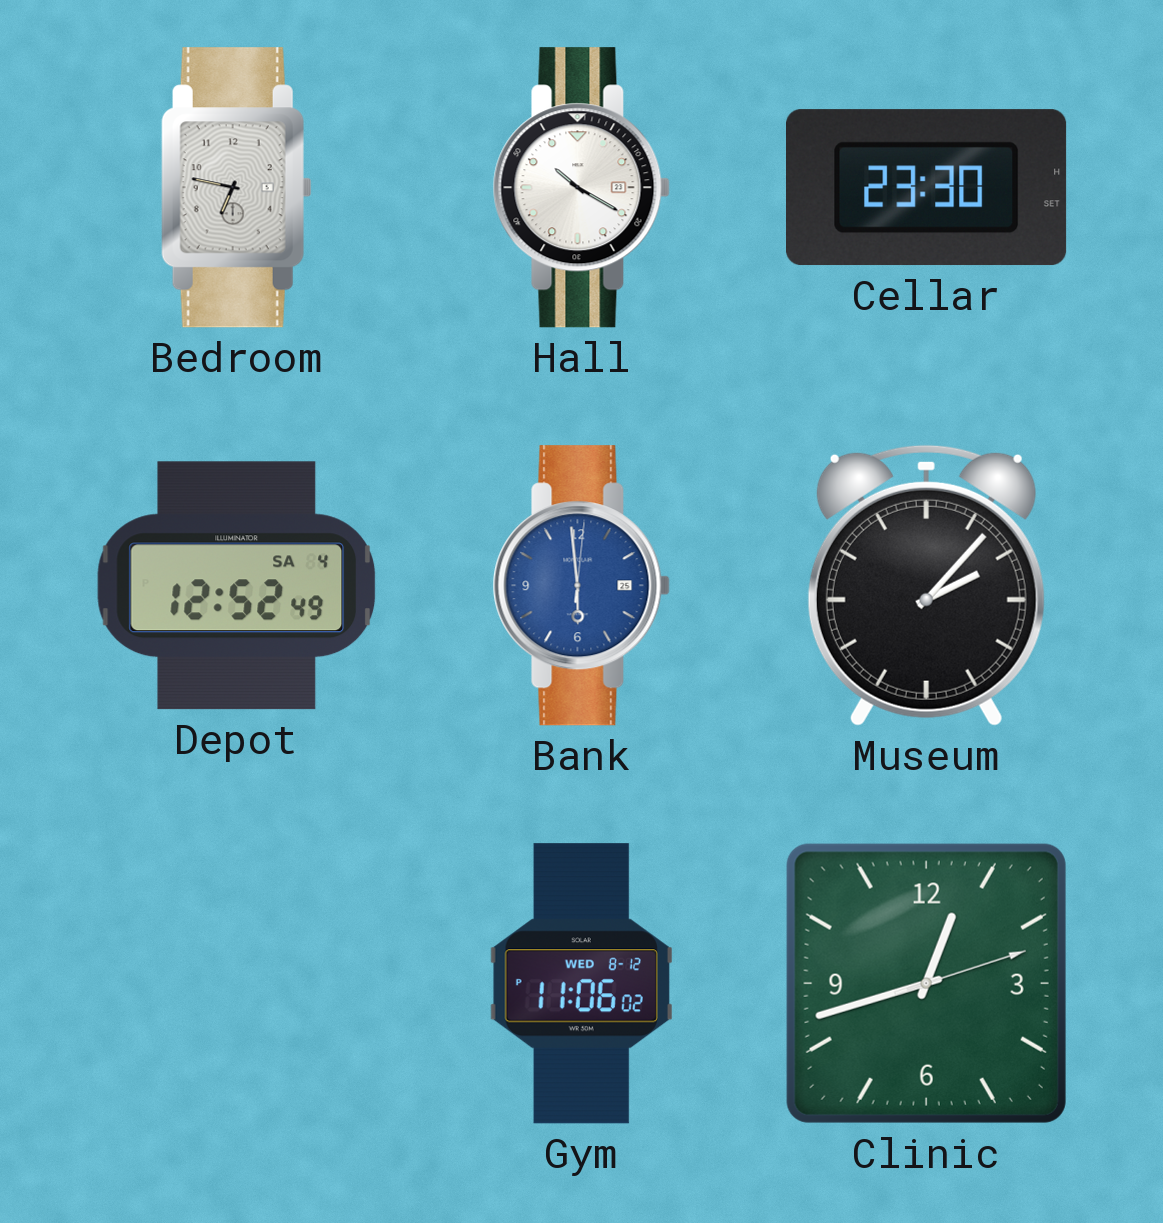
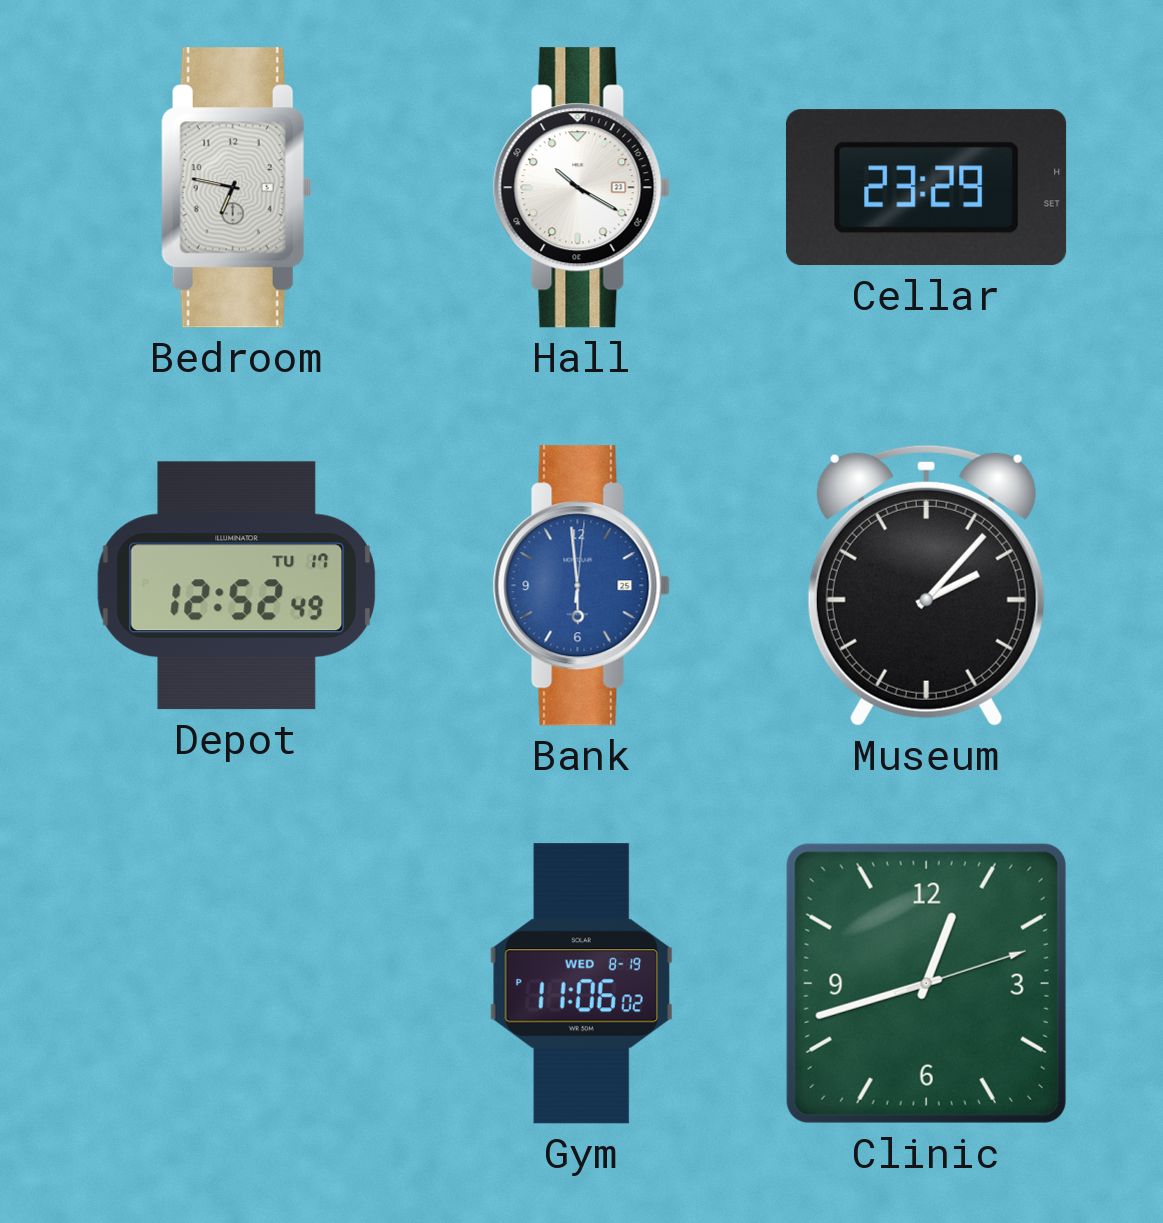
Cellar: 23:30 -> 23:29 (927, 188)
Depot date: SA 4 -> TU 17 (237, 586)
Gym date: WED 8-12 -> WED 8-19 (581, 984)
